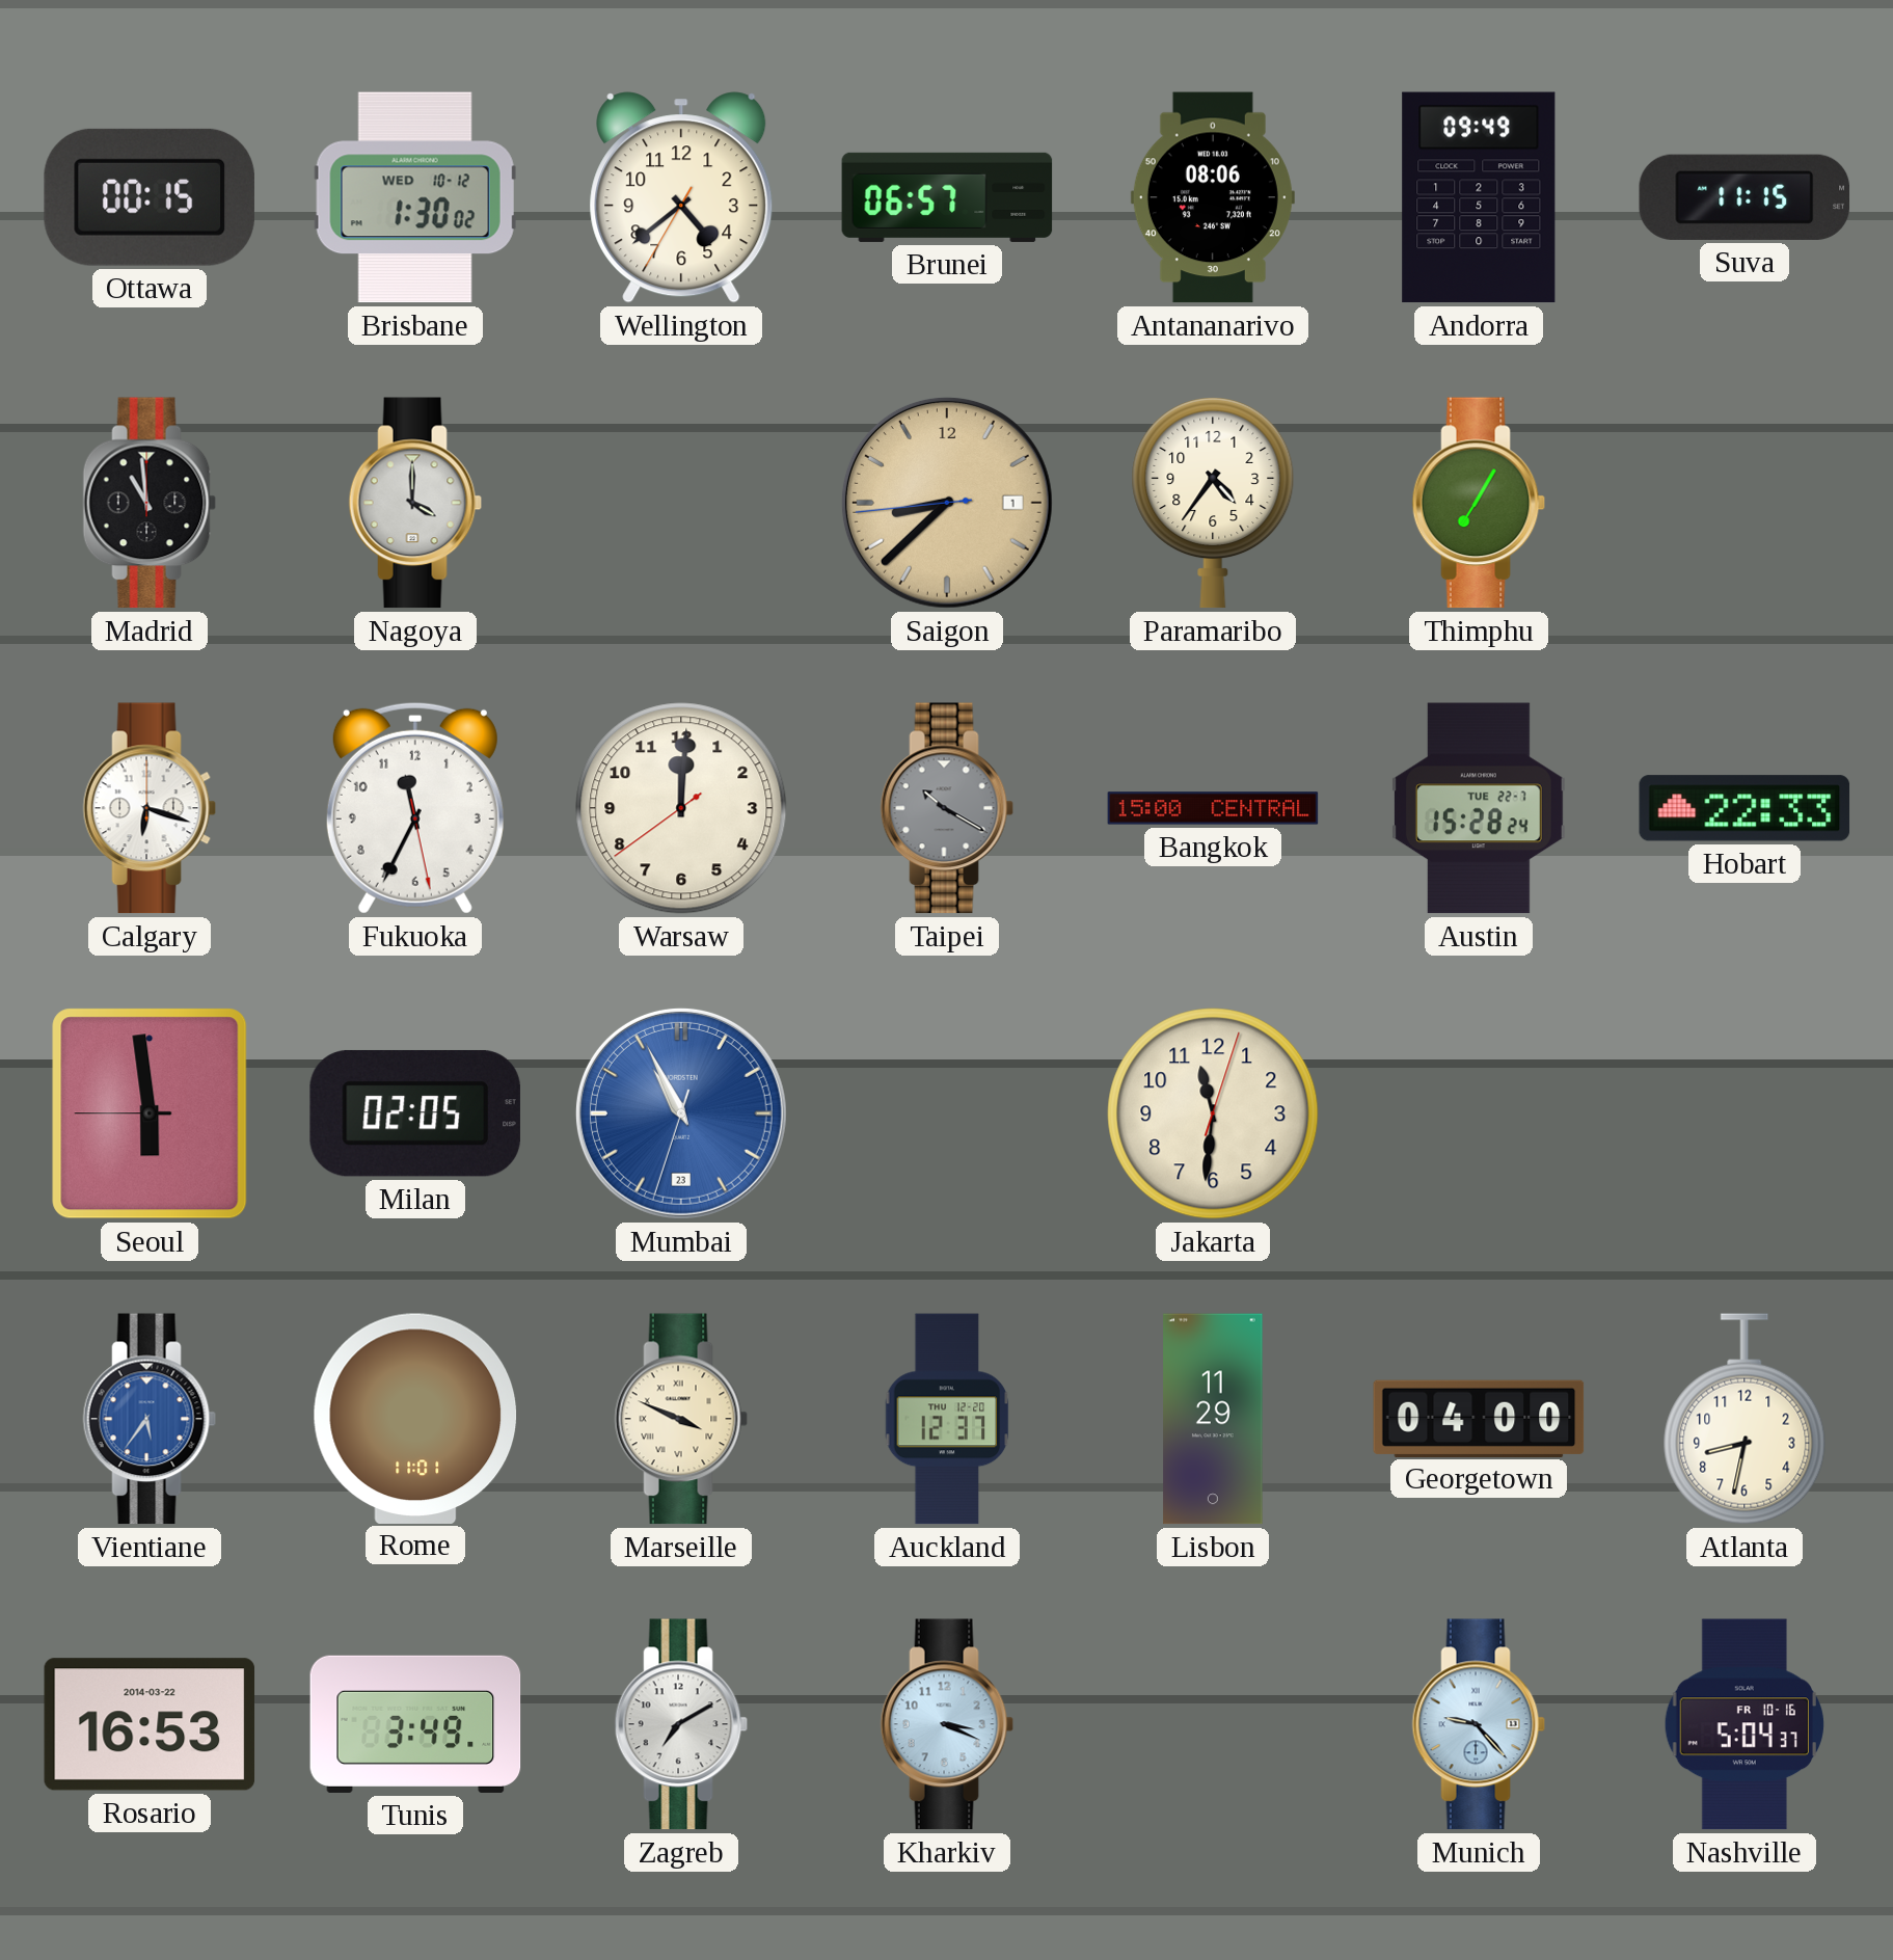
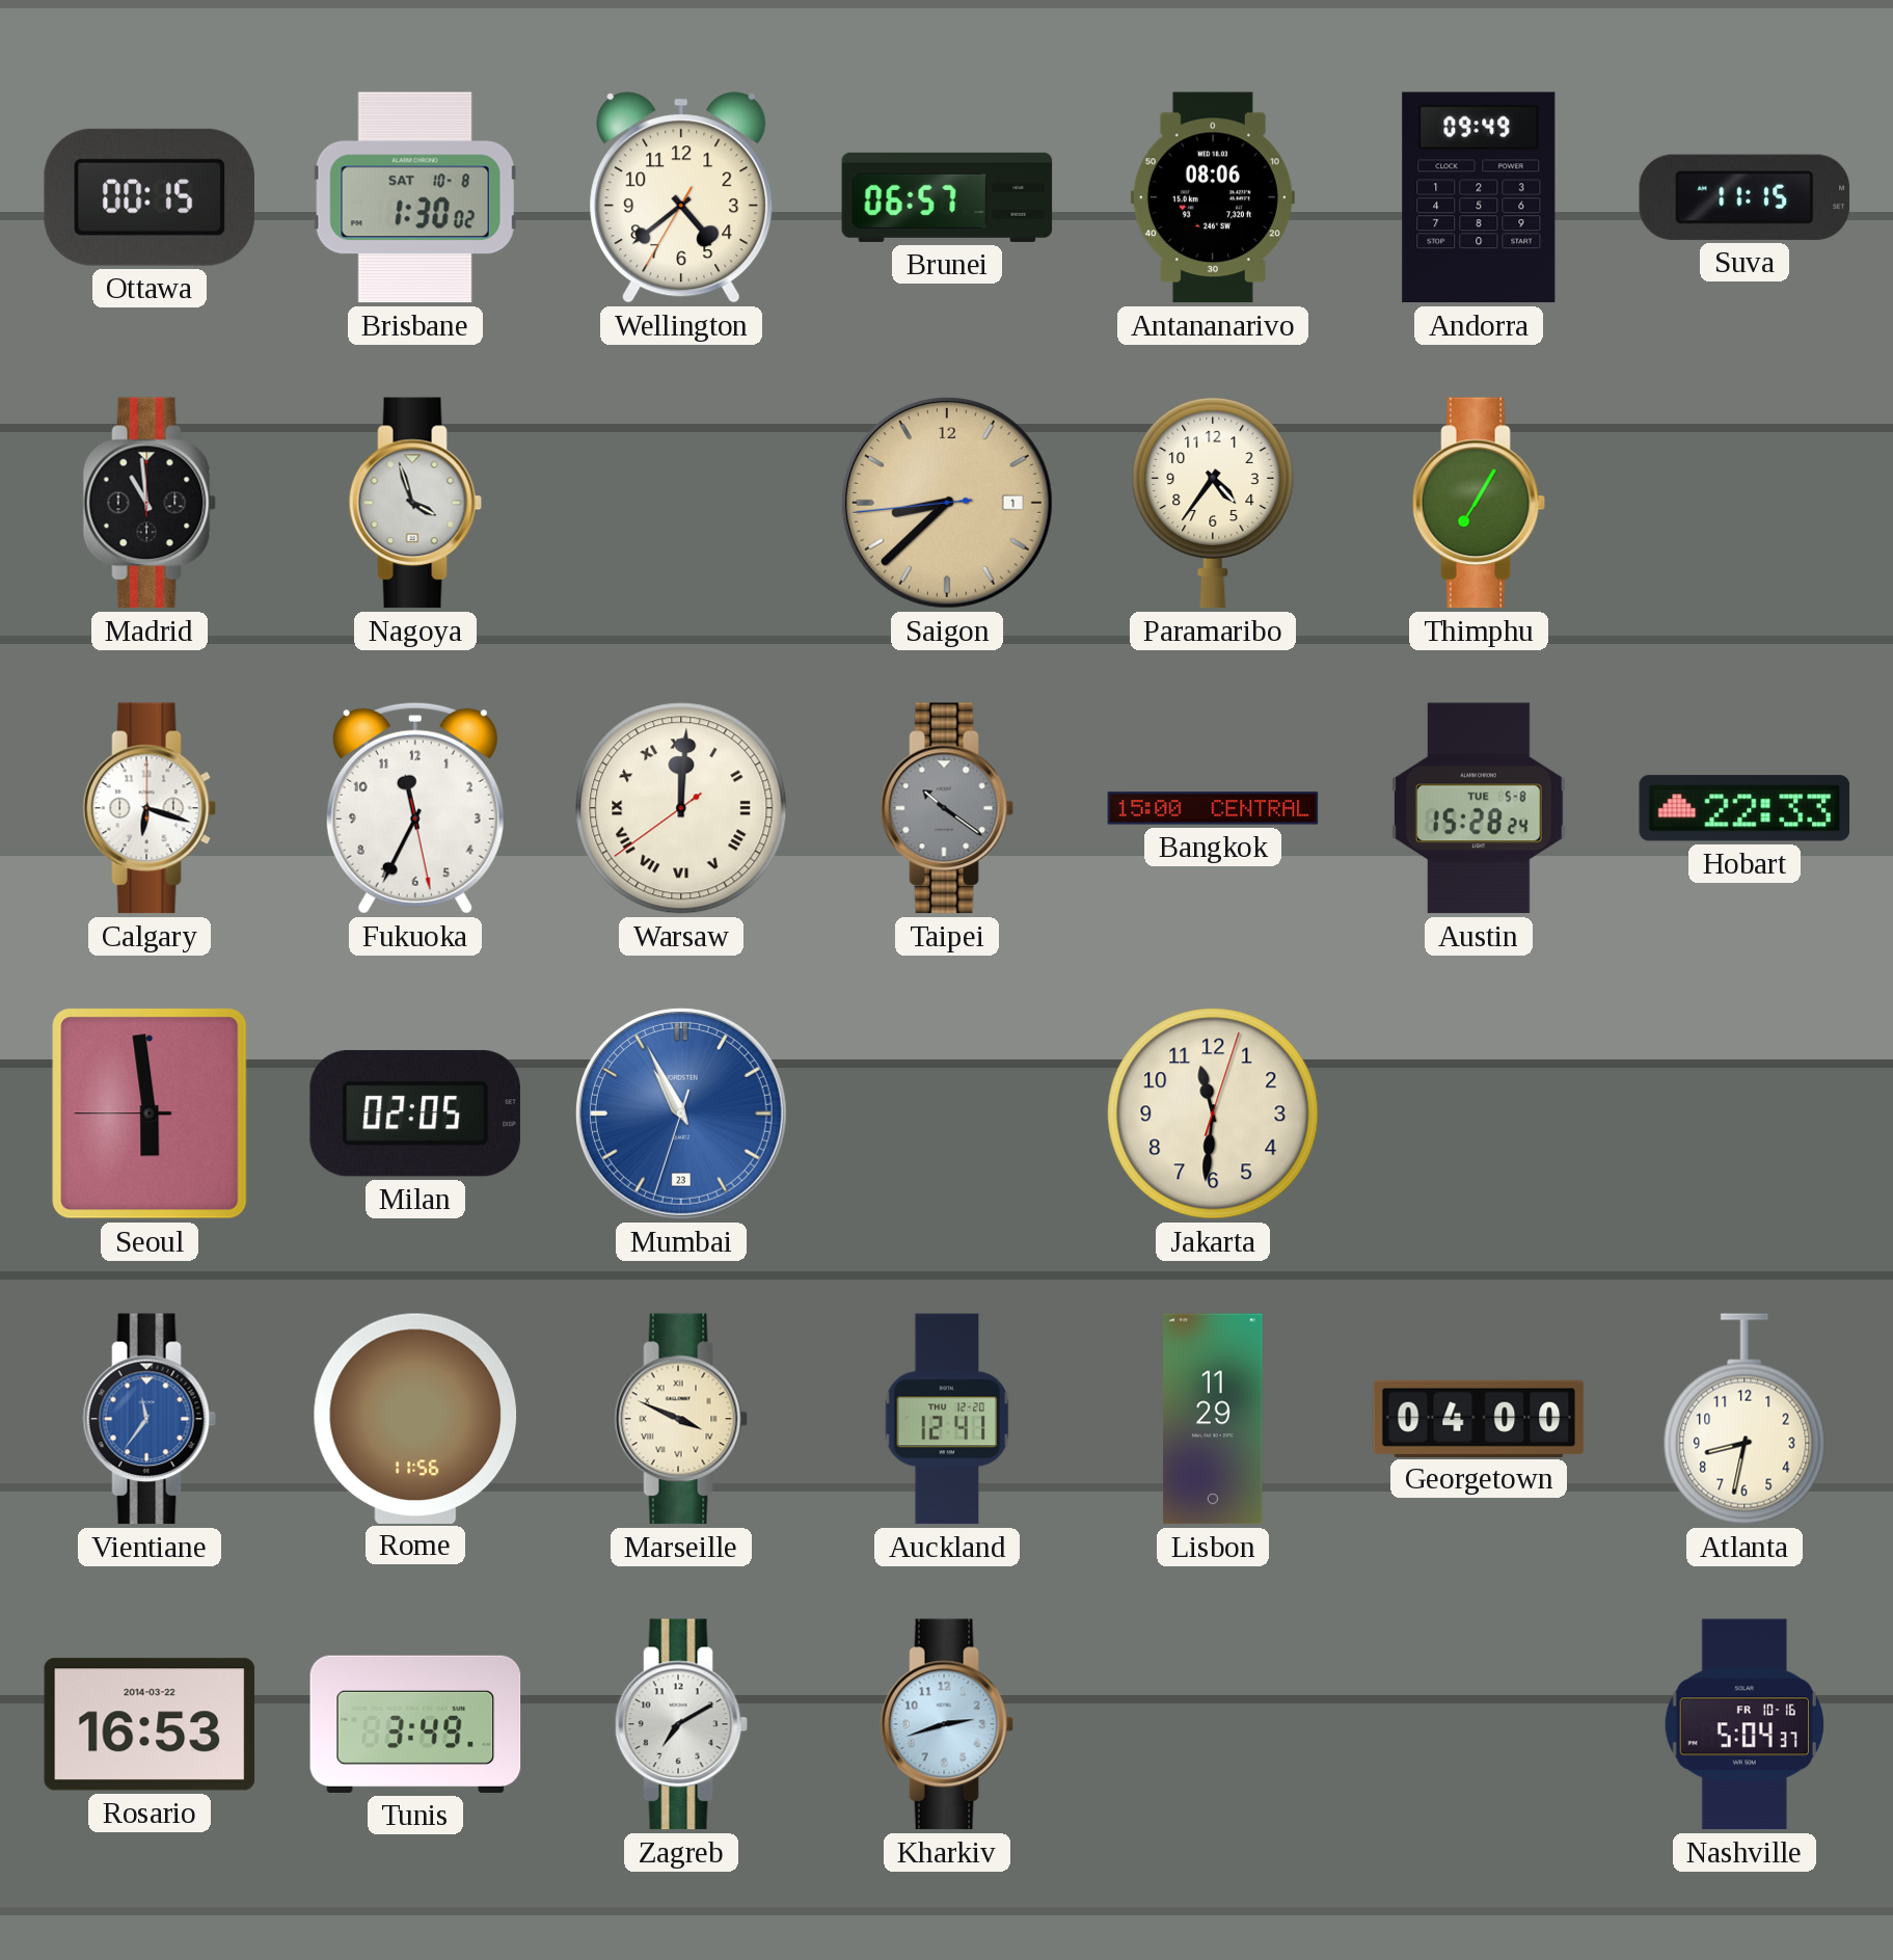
Brisbane date: WED 10-12 -> SAT 10-8 (415, 197)
Nagoya: 4:00 -> 3:57 (415, 503)
Warsaw numerals: Arabic -> Roman (681, 808)
Taipei: 10:20 -> 10:21 (947, 808)
Austin date: TUE 22-7 -> TUE 5-8 (1479, 808)
Vientiane: 5:36 -> 11:36 (150, 1419)
Rome: 11:01 -> 11:56 (415, 1418)
Auckland: 12:37 -> 12:41 (947, 1419)
Kharkiv: 3:19 -> 2:42 (947, 1724)
Munich: 9:23 -> none (1479, 1724)
